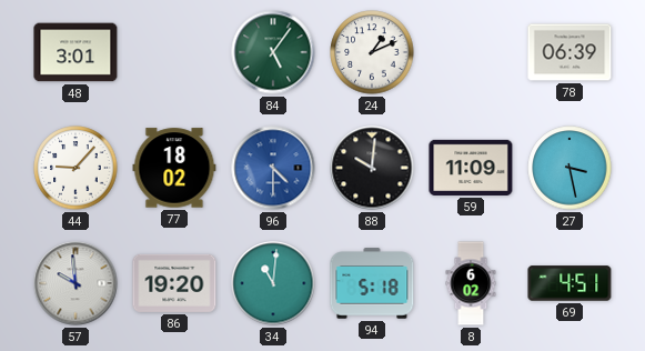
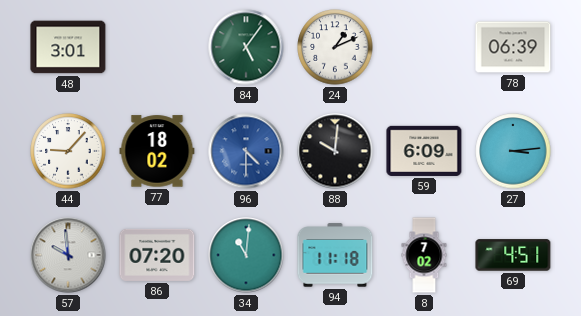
59: 11:09 -> 6:09 (424, 151)
27: 3:28 -> 3:14 (513, 151)
86: 19:20 -> 07:20 (157, 255)
94: 5:18 -> 11:18 (335, 255)
8: 6:02 -> 7:02 (424, 255)
